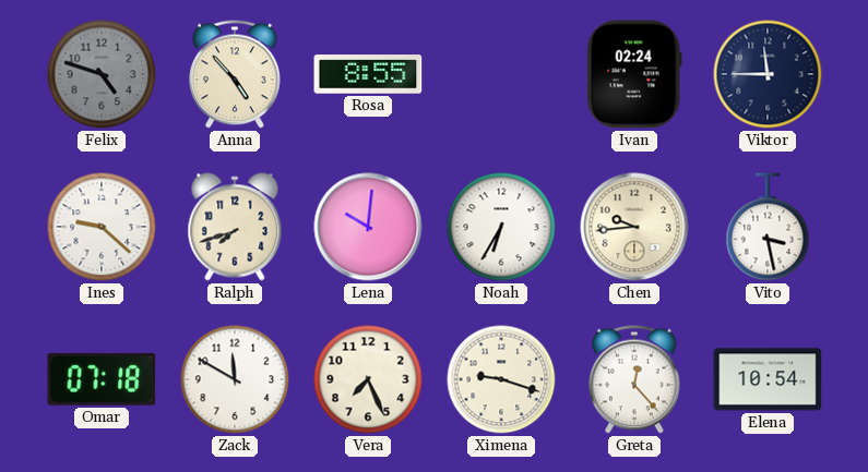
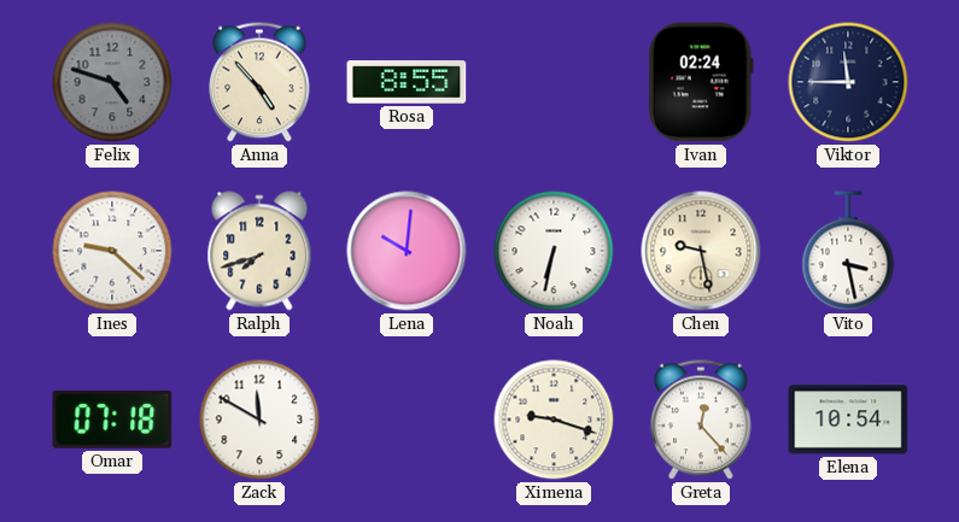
Noah: 6:35 -> 6:32 (554, 251)
Chen: 9:44 -> 9:28 (701, 251)
Vera: 7:26 -> none (368, 379)
